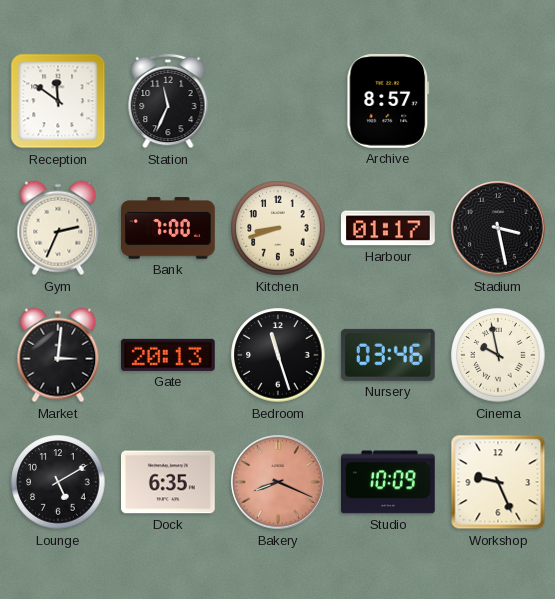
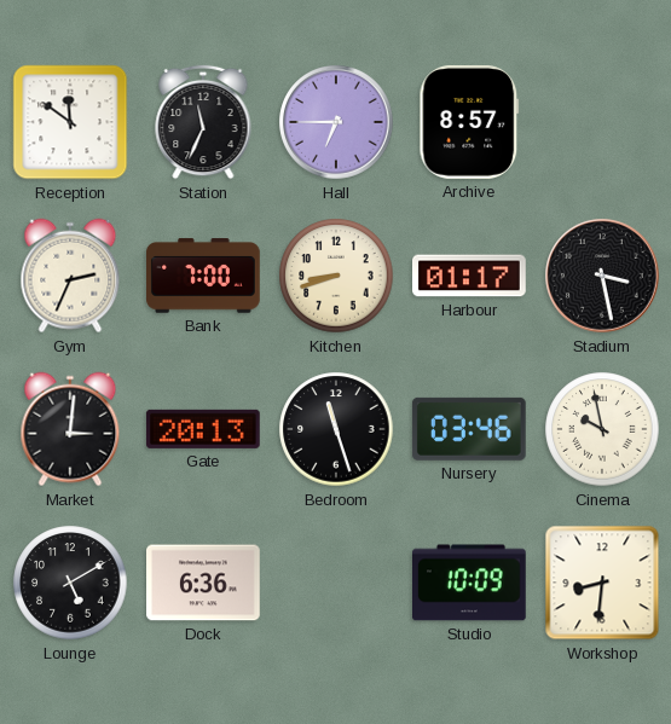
Hall: none -> 6:45 (336, 122)
Dock: 6:35 -> 6:36 (204, 583)
Bakery: 8:19 -> none (278, 482)
Workshop: 9:26 -> 8:31 (602, 583)
